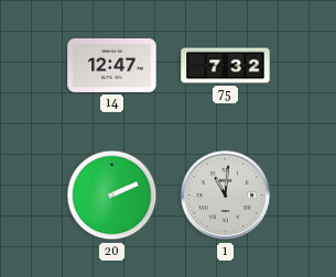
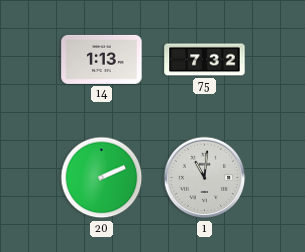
14: 12:47 -> 1:13 (102, 59)
